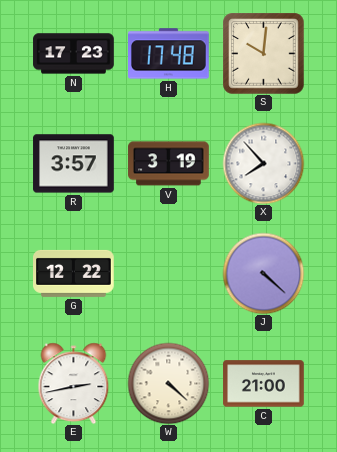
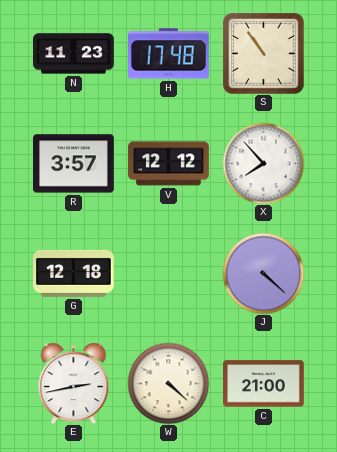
N: 17:23 -> 11:23 (74, 54)
S: 10:01 -> 10:54 (263, 53)
V: 3:19 -> 12:12 (169, 164)
G: 12:22 -> 12:18 (74, 273)
